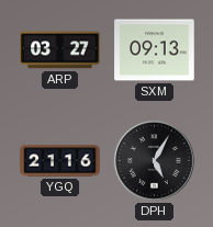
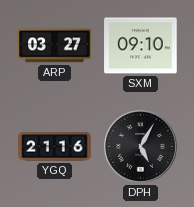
SXM: 09:13 -> 09:10 (141, 46)
